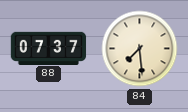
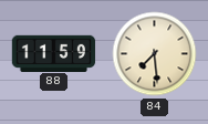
88: 07:37 -> 11:59 (54, 53)
